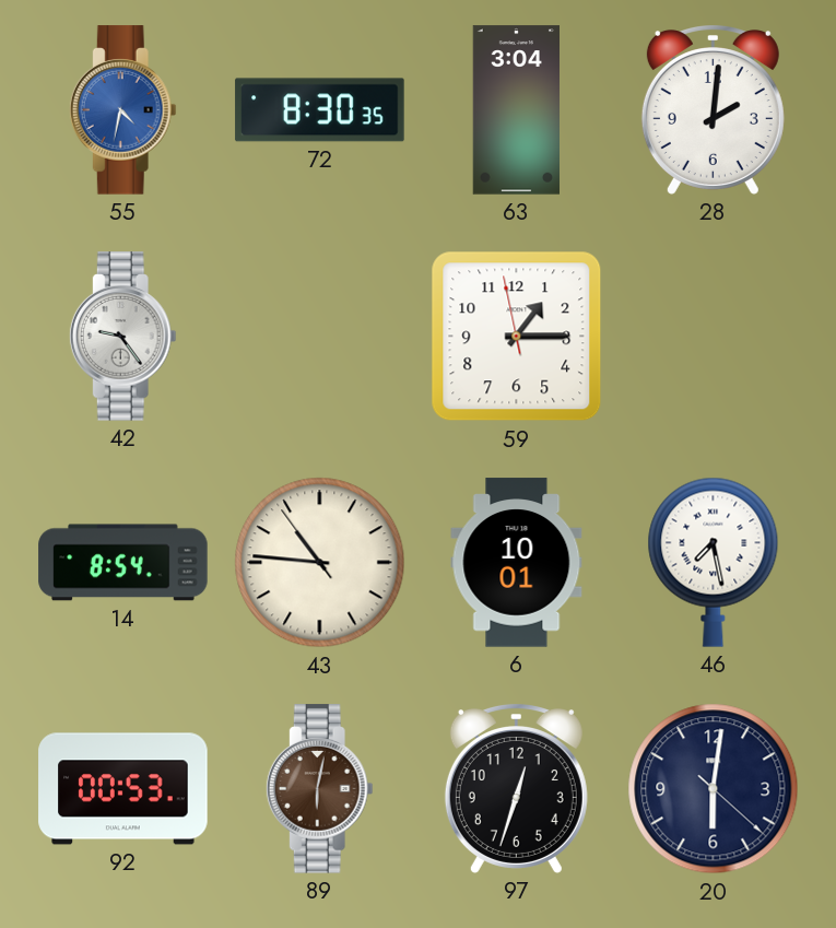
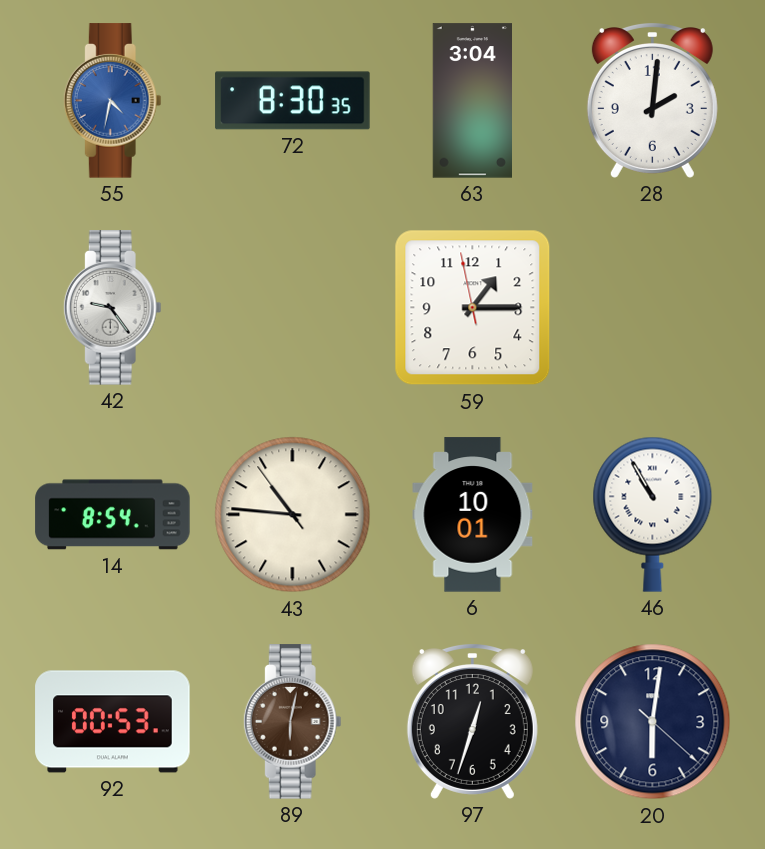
46: 7:28 -> 10:55 (653, 514)
